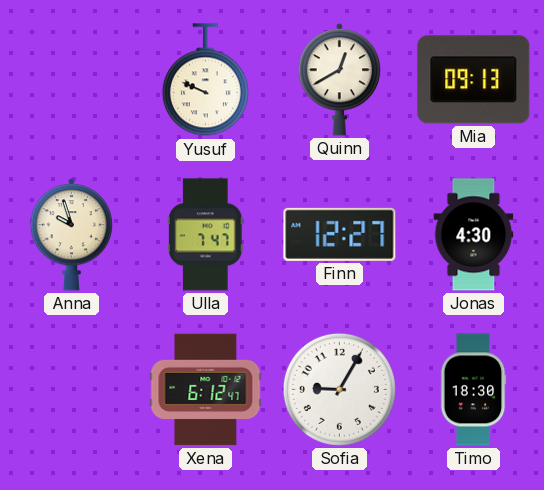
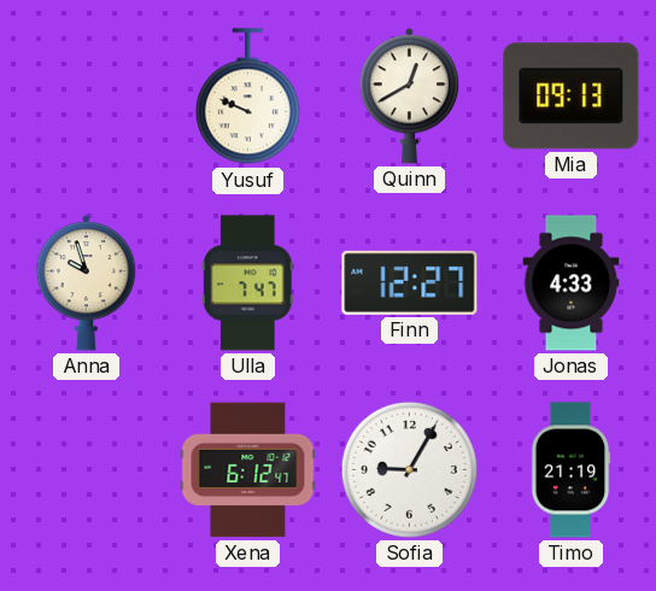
Jonas: 4:30 -> 4:33 (572, 283)
Timo: 18:30 -> 21:19 (570, 470)
